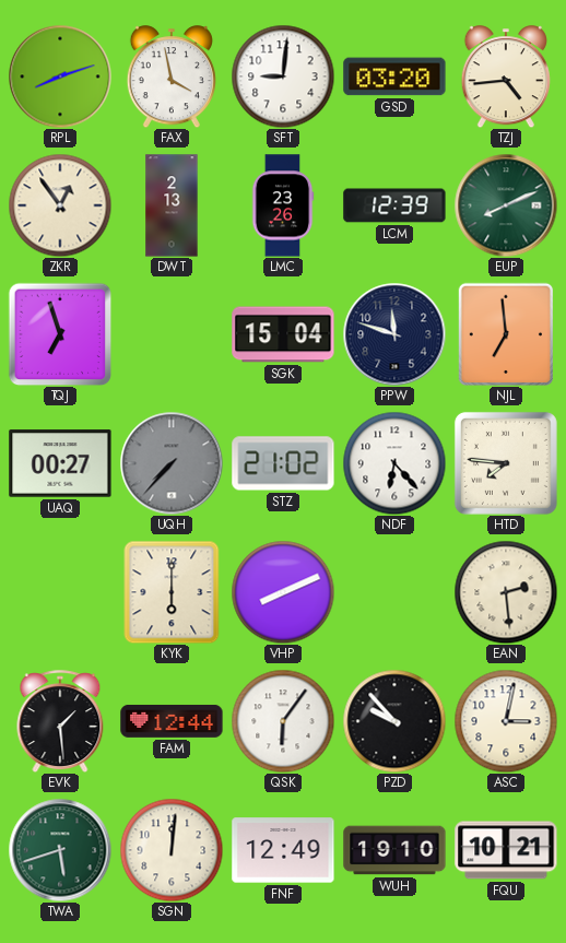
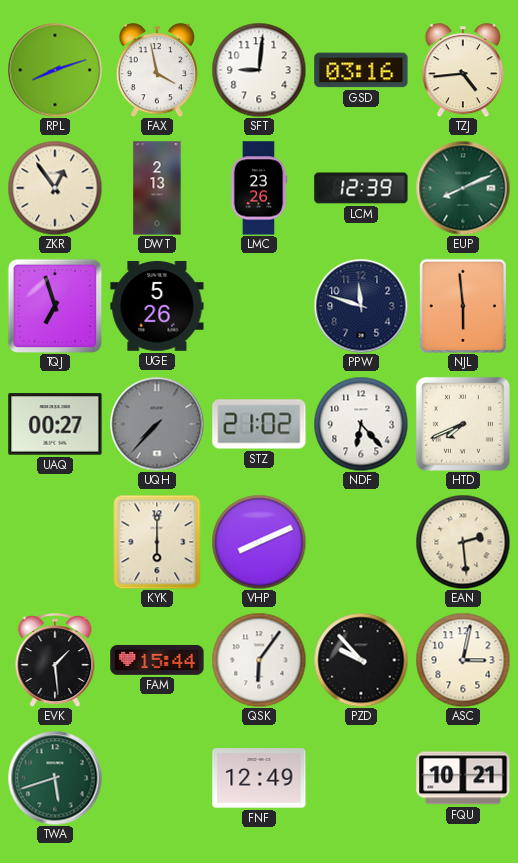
GSD: 03:20 -> 03:16 (361, 70)
UGE: none -> 5:26 (157, 307)
SGK: 15:04 -> none (283, 334)
NJL: 6:59 -> 5:59 (462, 305)
HTD: 7:46 -> 7:41 (463, 424)
FAM: 12:44 -> 15:44 (157, 660)
SGN: 12:01 -> none (172, 850)
WUH: 19:10 -> none (394, 850)
